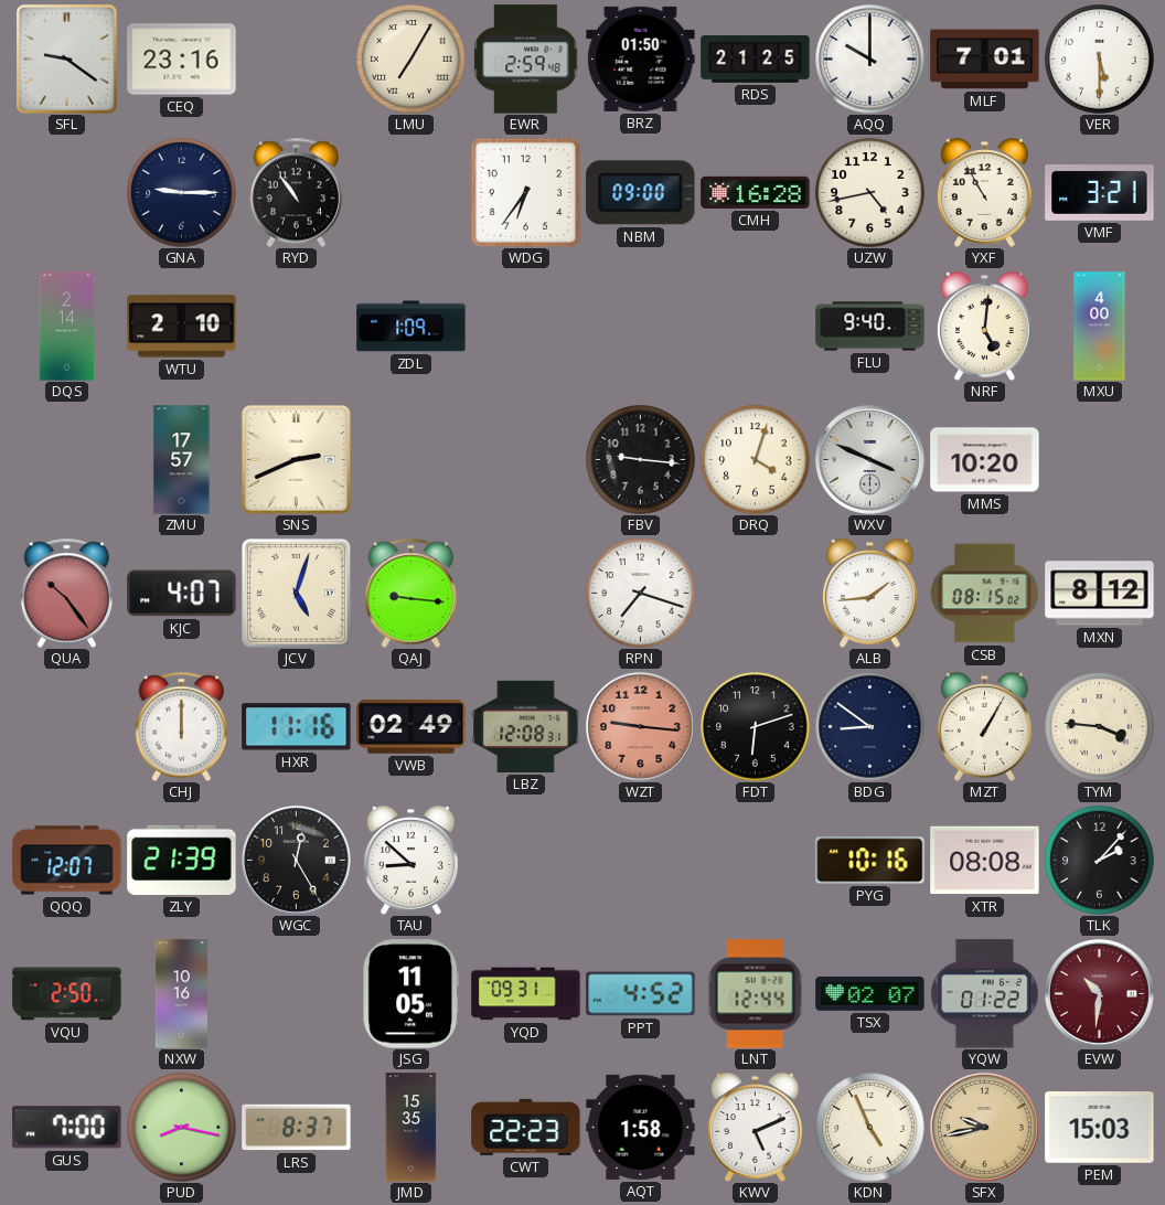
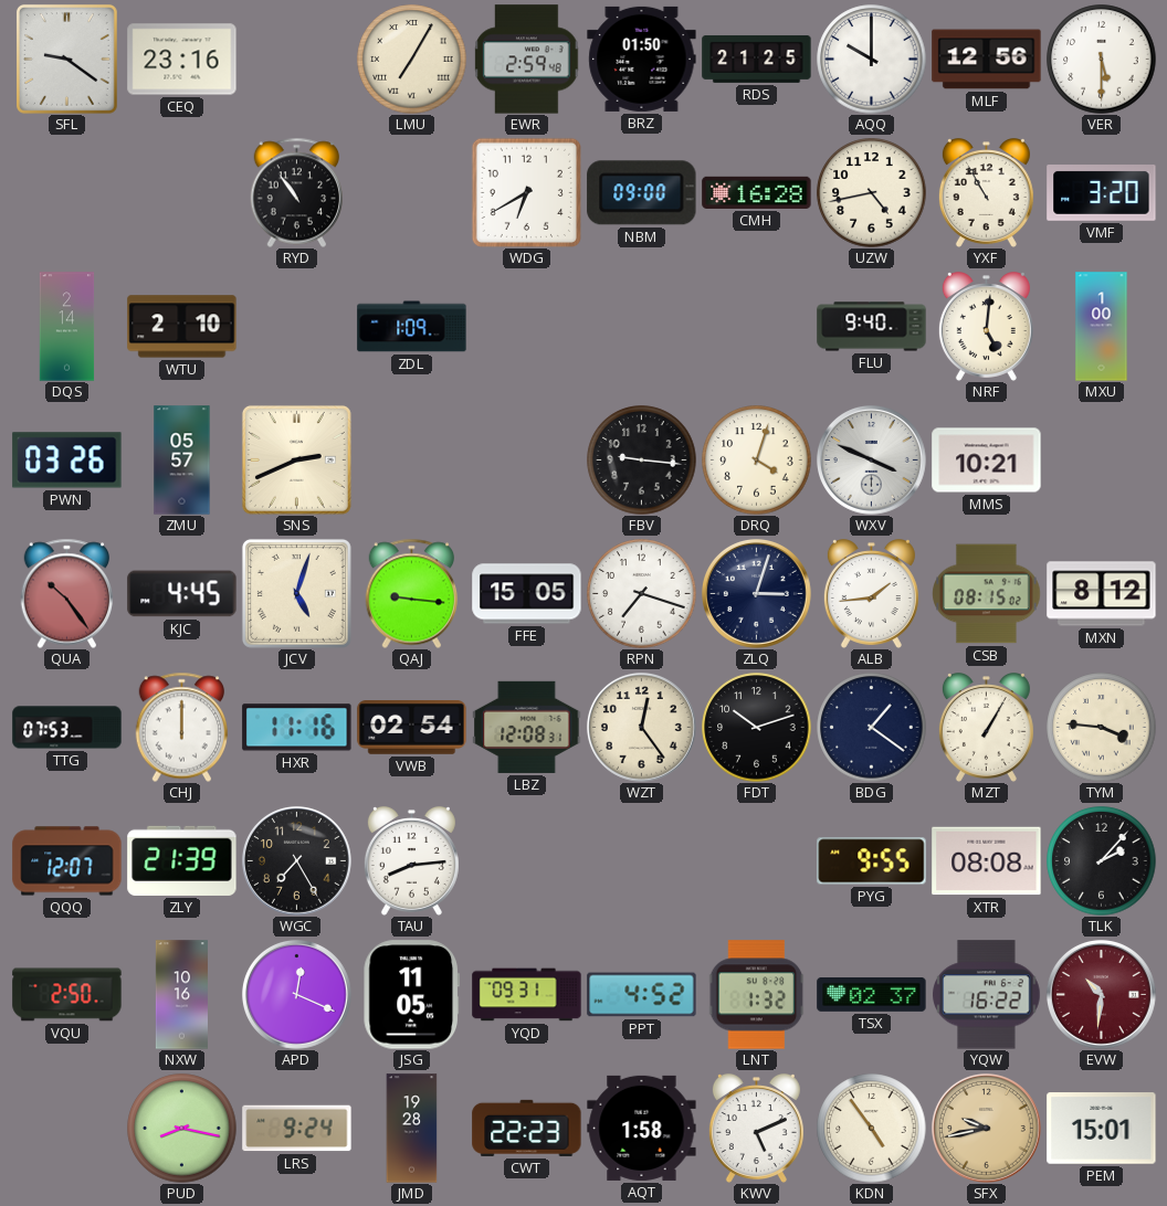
MLF: 7:01 -> 12:56 (987, 60)
GNA: 9:15 -> none (182, 193)
WDG: 6:36 -> 6:40 (526, 192)
VMF: 3:21 -> 3:20 (1102, 193)
MXU: 4:00 -> 1:00 (1102, 327)
PWN: none -> 03:26 (67, 461)
ZMU: 17:57 -> 05:57 (182, 461)
MMS: 10:20 -> 10:21 (987, 461)
KJC: 4:07 -> 4:45 (182, 594)
FFE: none -> 15:05 (527, 594)
ZLQ: none -> 3:03 (757, 594)
TTG: none -> 07:53 (67, 728)
VWB: 02:49 -> 02:54 (412, 728)
WZT: 9:16 -> 12:24 (642, 728)
WZT dial: salmon -> cream (642, 728)
FDT: 6:12 -> 10:12 (757, 728)
BDG: 8:51 -> 1:21 (872, 728)
WGC: 12:25 -> 7:25 (297, 861)
TAU: 8:52 -> 8:14 (411, 861)
PYG: 10:16 -> 9:55 (872, 861)
APD: none -> 12:19 (297, 995)
LNT: 12:44 -> 1:32 (757, 995)
TSX: 02:07 -> 02:37 (872, 995)
YQW: 01:22 -> 16:22 (987, 995)
GUS: 7:00 -> none (67, 1128)
LRS: 8:37 -> 9:24 (297, 1129)
JMD: 15:35 -> 19:28 (412, 1129)
KDN: 4:56 -> 4:54 (872, 1129)
PEM: 15:03 -> 15:01 (1102, 1129)
